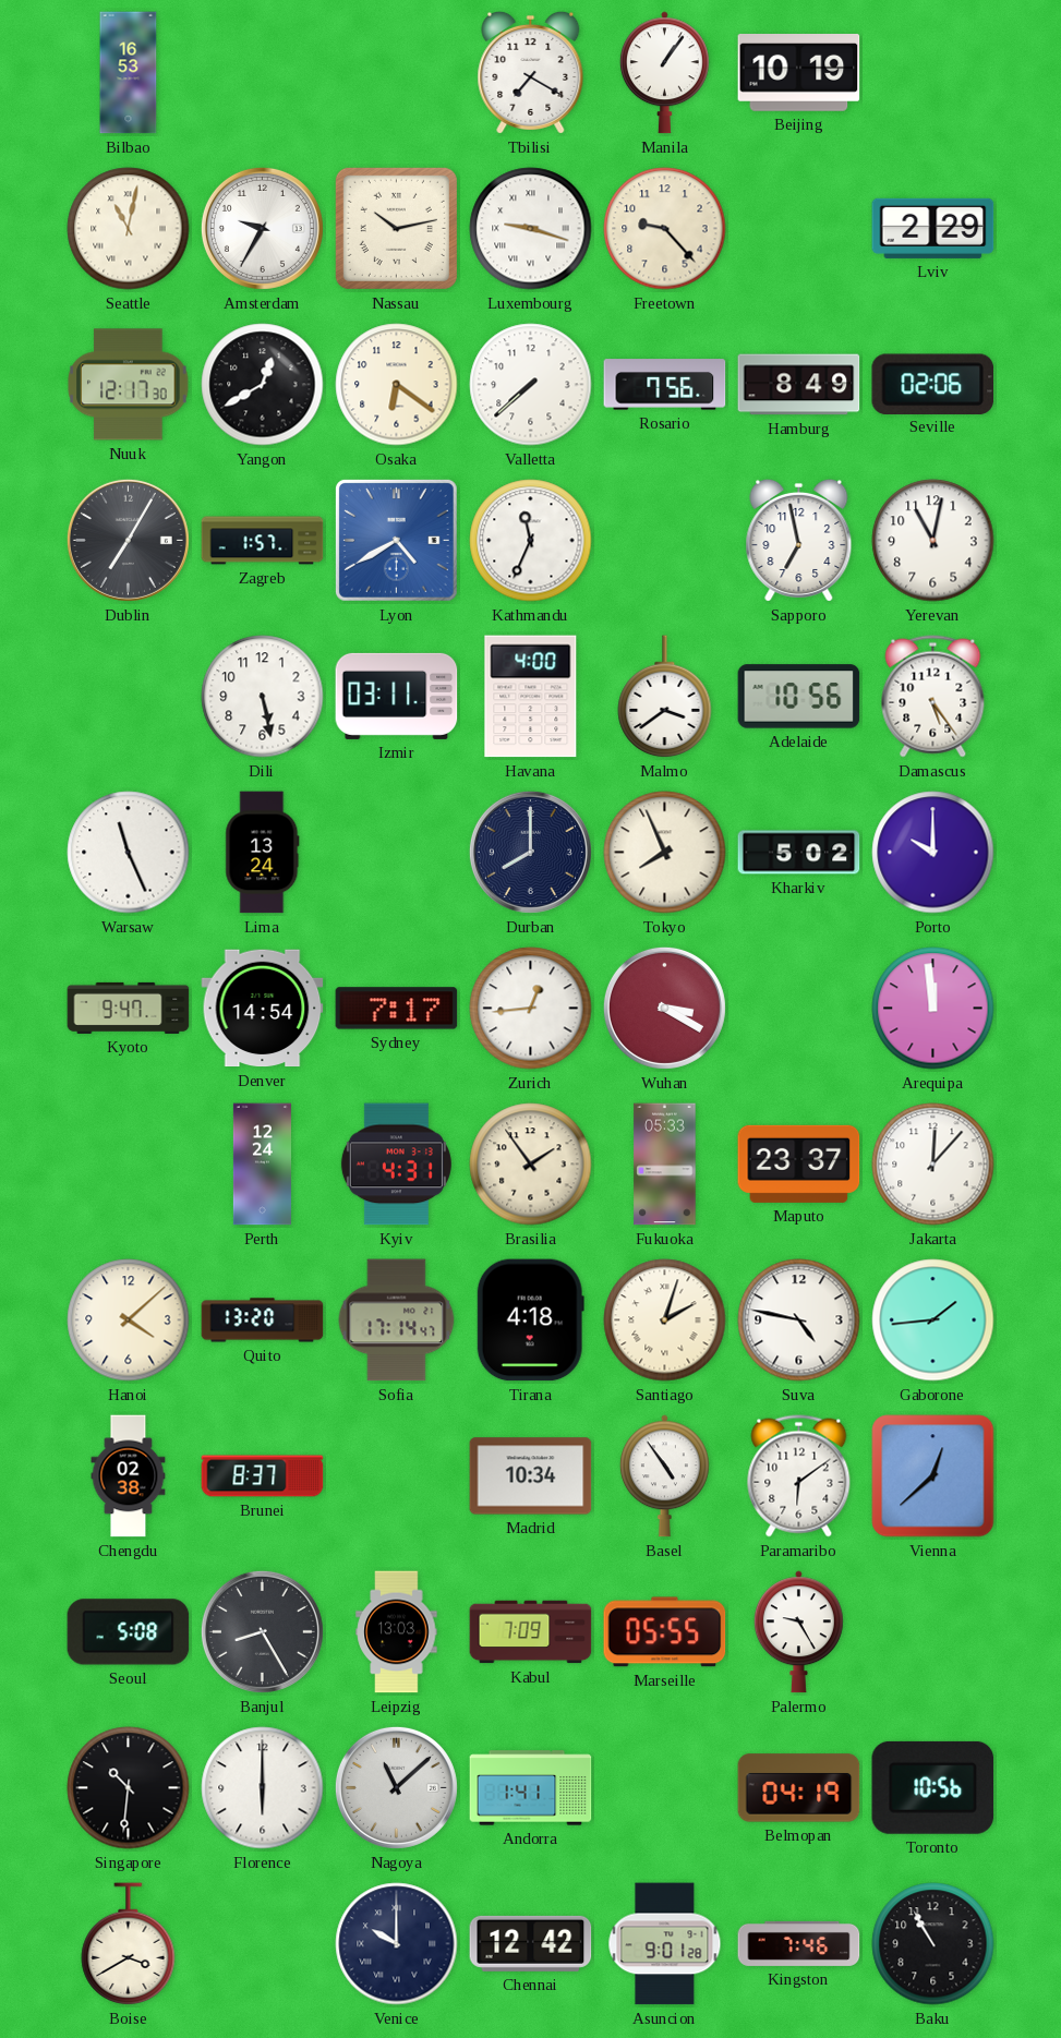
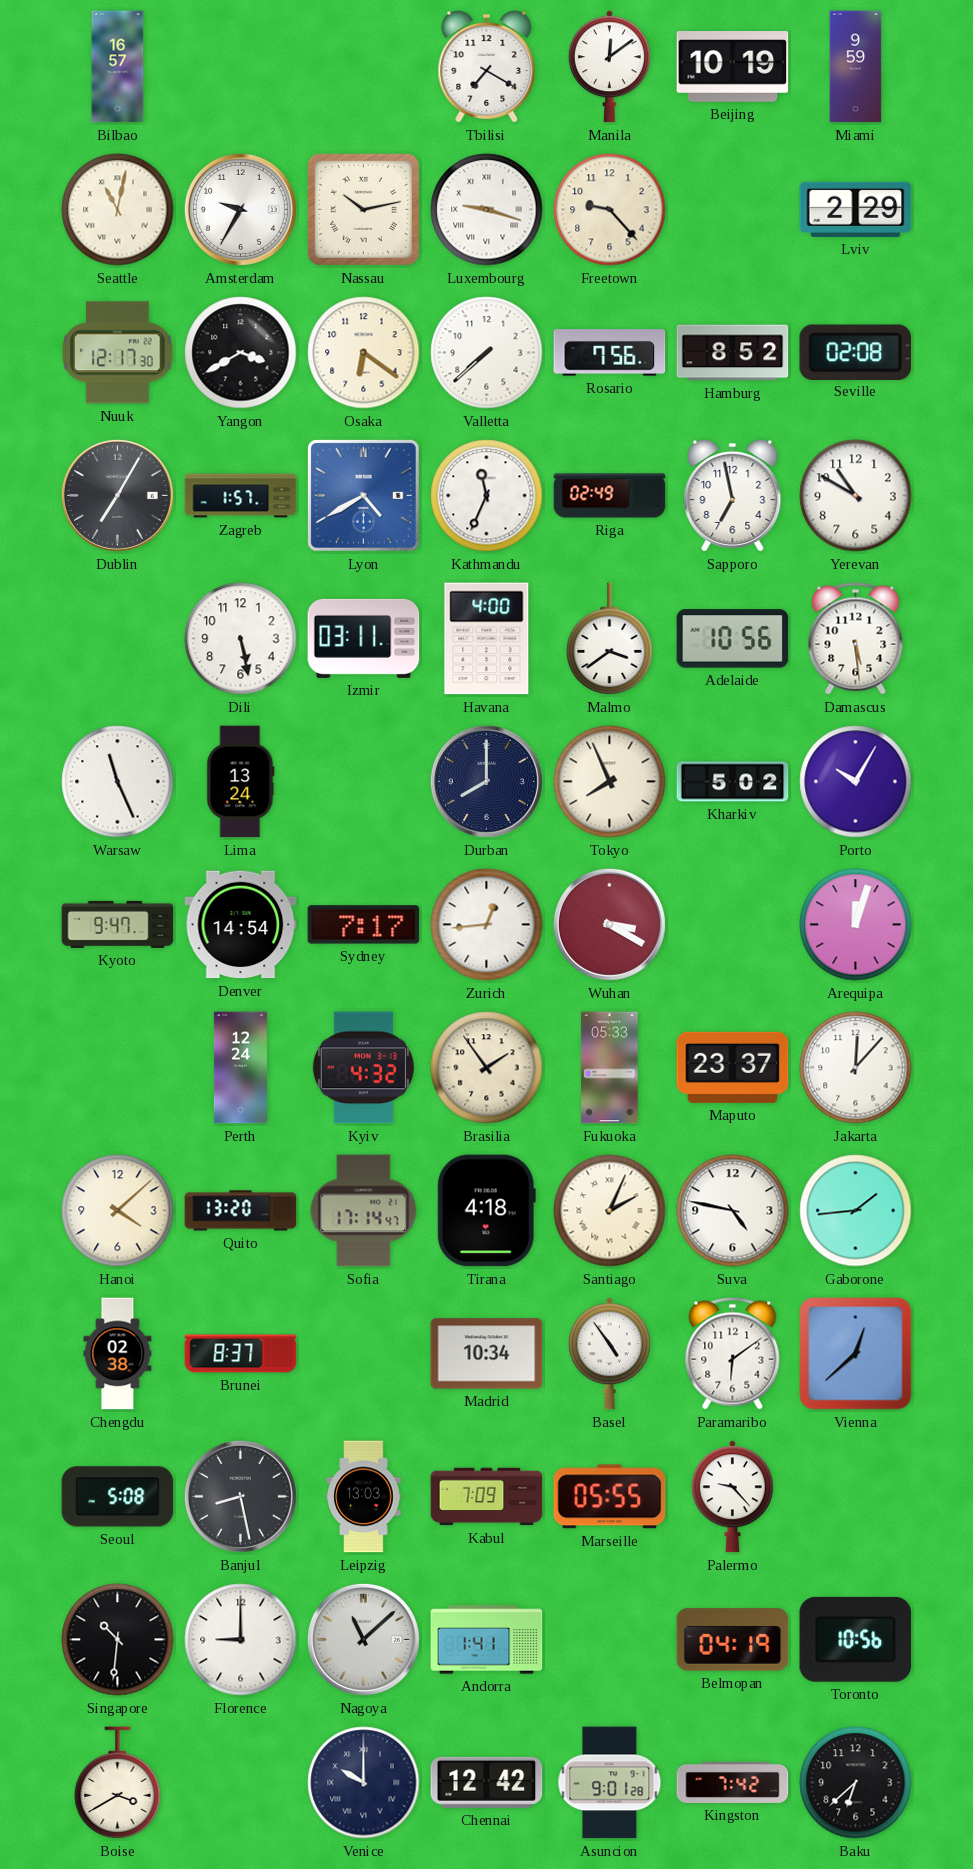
Bilbao: 16:53 -> 16:57 (118, 67)
Manila: 1:06 -> 12:09 (609, 67)
Miami: none -> 9:59 (856, 67)
Yangon: 12:40 -> 3:40 (241, 353)
Hamburg: 8:49 -> 8:52 (733, 353)
Seville: 02:06 -> 02:08 (855, 352)
Riga: none -> 02:49 (610, 496)
Yerevan: 11:02 -> 10:50 (856, 496)
Damascus: 5:24 -> 5:29 (856, 639)
Porto: 10:00 -> 10:05 (856, 782)
Arequipa: 11:59 -> 12:03 (856, 925)
Kyiv: 4:31 -> 4:32 (363, 1068)
Santiago: 2:03 -> 2:04 (610, 1211)
Banjul: 8:25 -> 8:28 (240, 1496)
Palermo: 9:25 -> 9:23 (732, 1497)
Florence: 6:00 -> 9:00 (241, 1640)
Kingston: 7:46 -> 7:42 (733, 1782)
Baku: 10:55 -> 6:38 (856, 1783)
